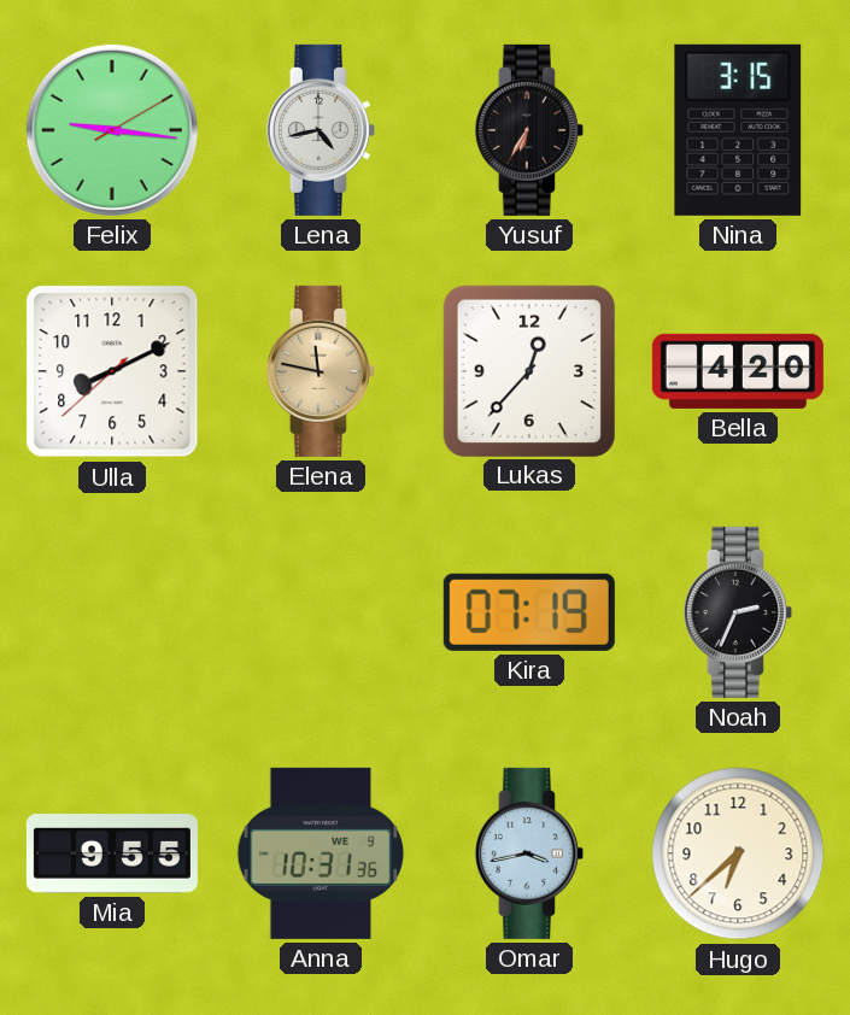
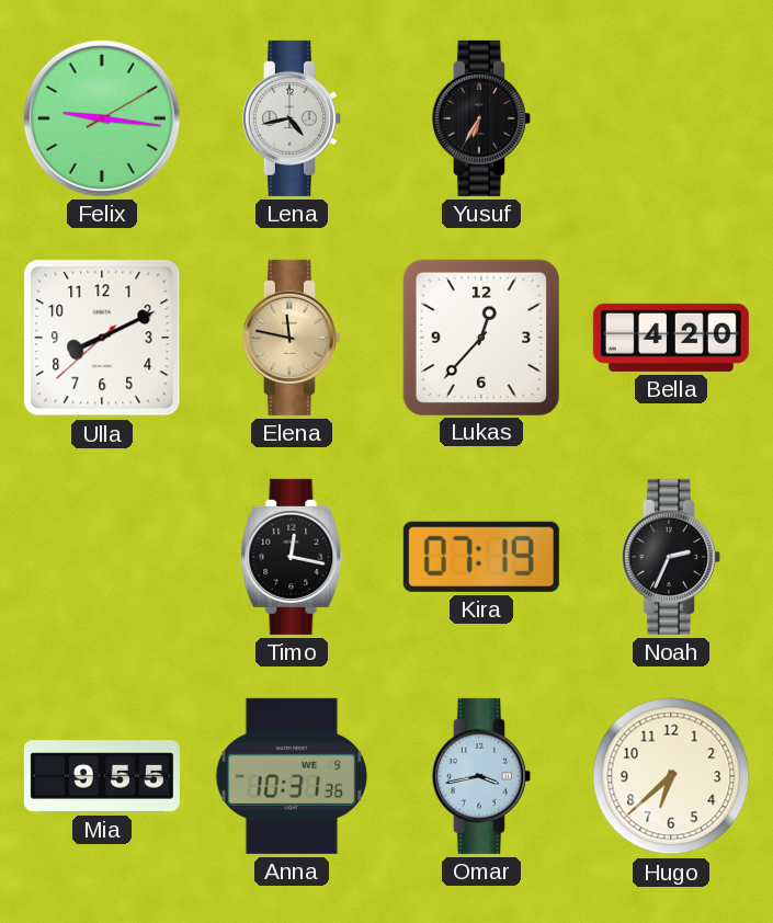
Nina: 3:15 -> none (738, 130)
Timo: none -> 12:17 (292, 557)
